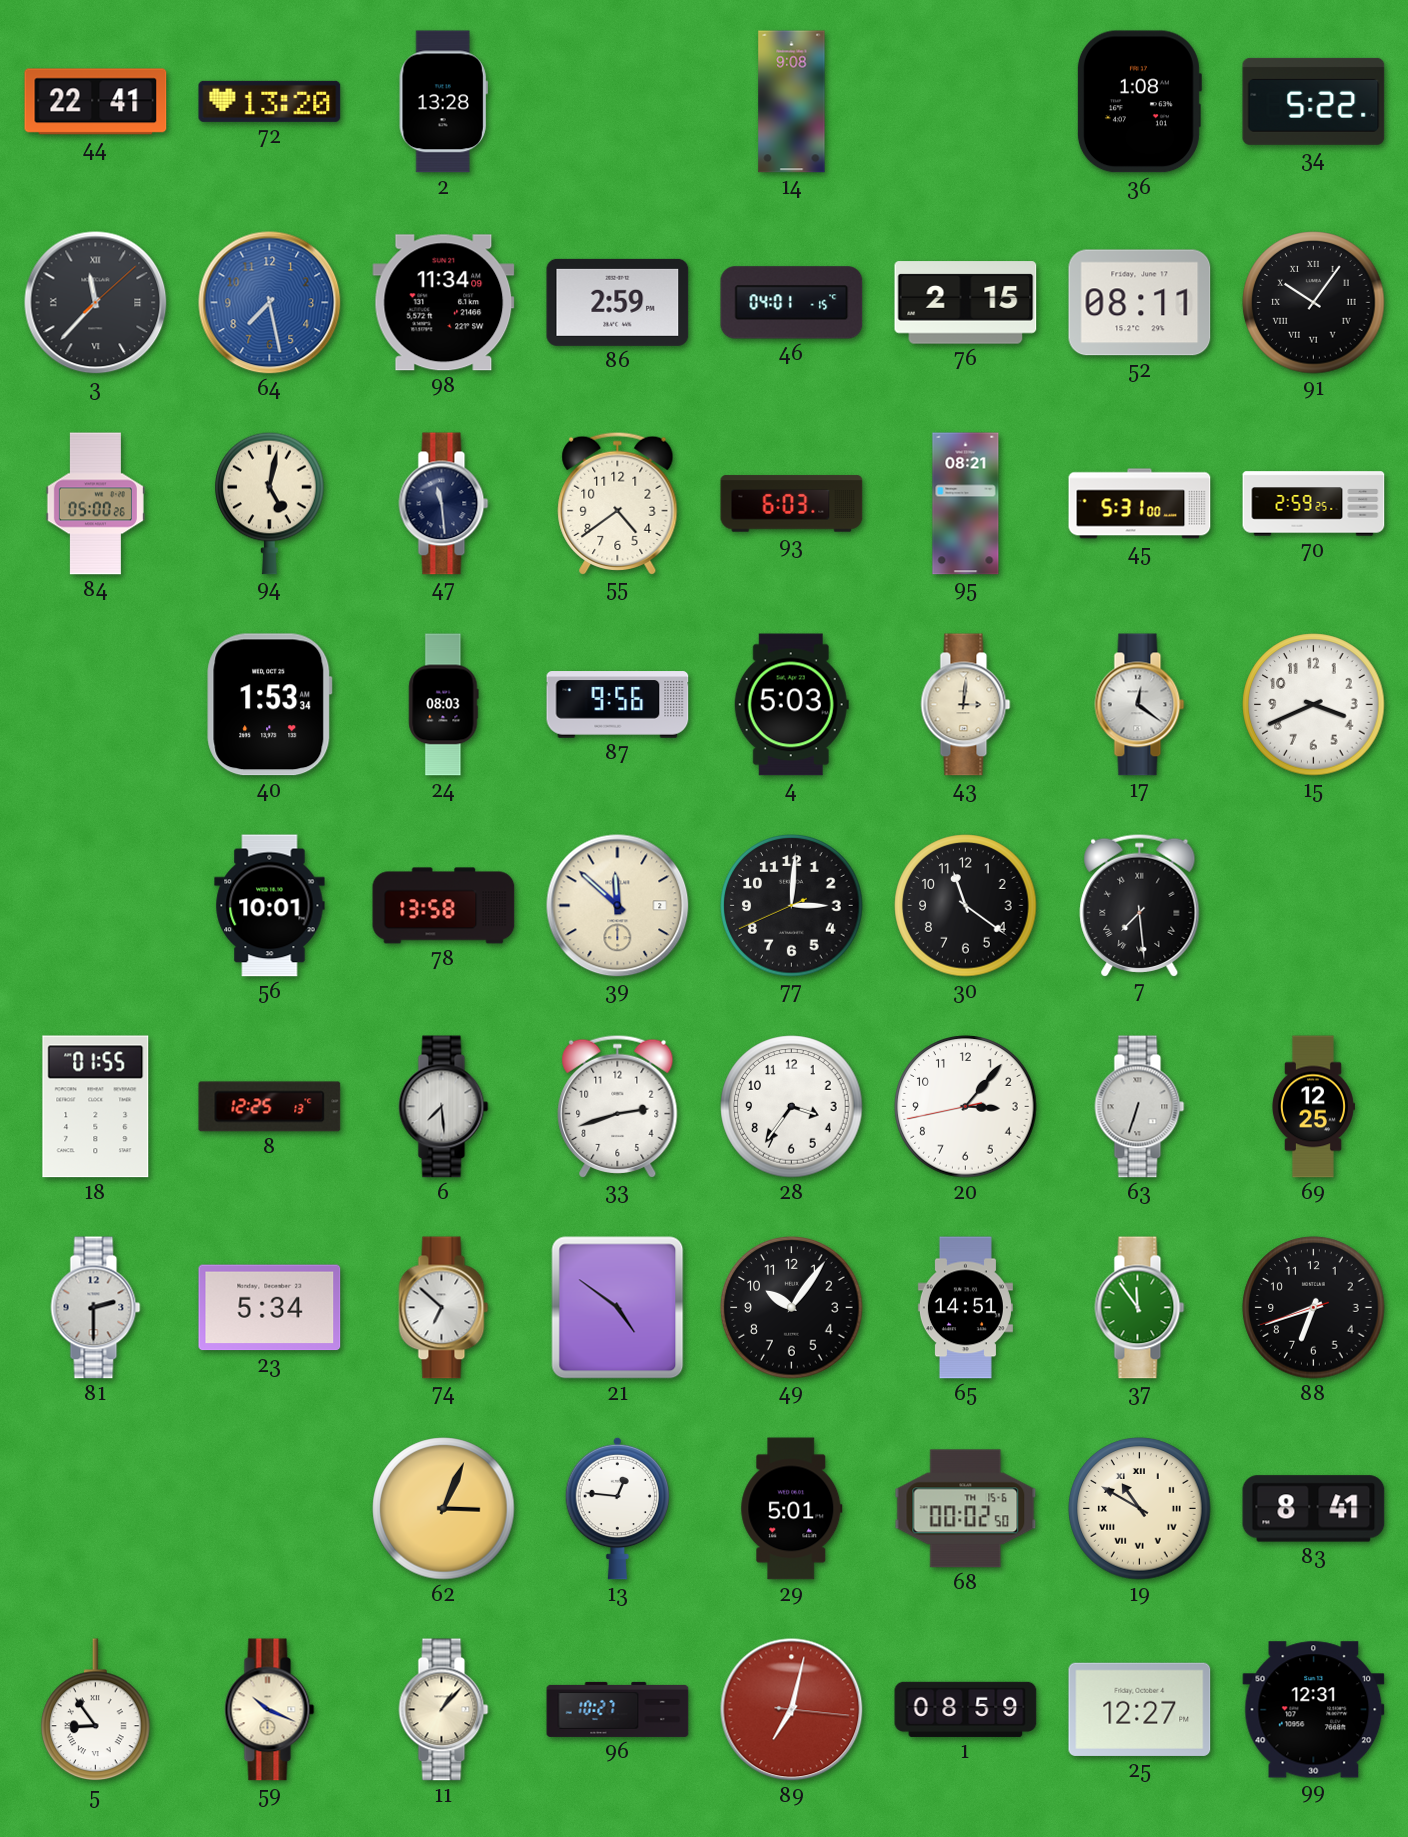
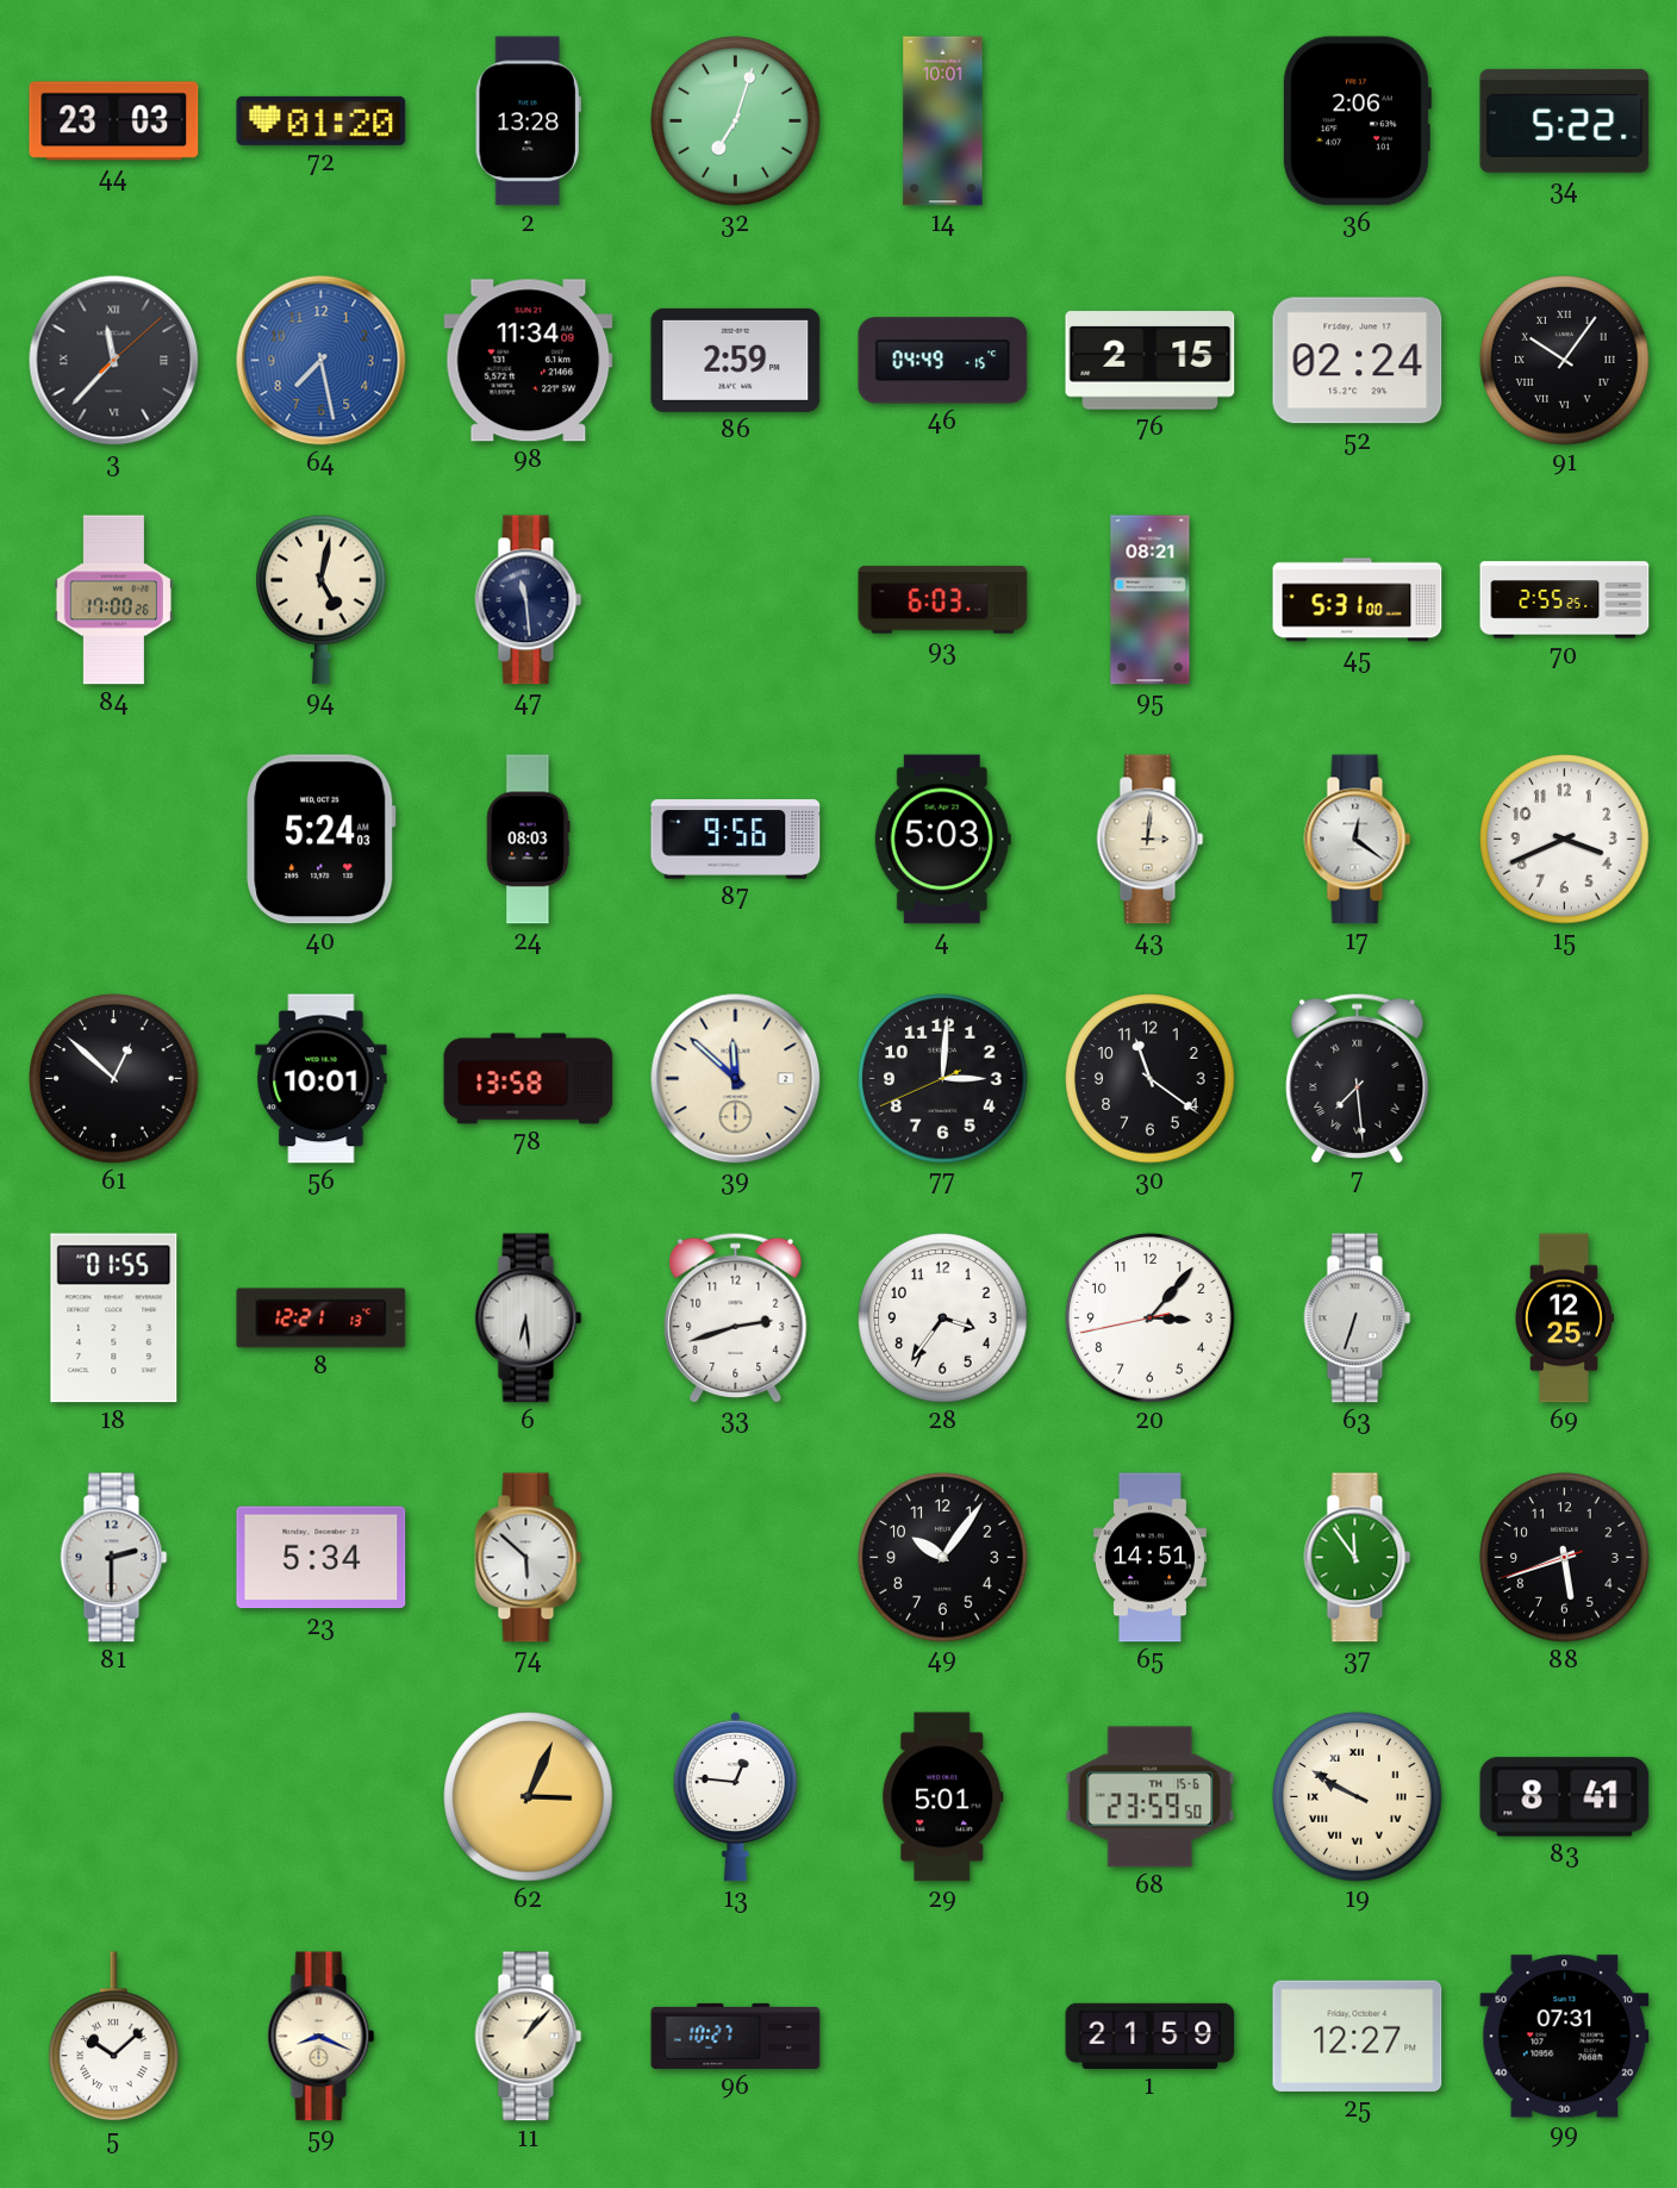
44: 22:41 -> 23:03 (114, 121)
72: 13:20 -> 01:20 (322, 120)
32: none -> 7:03 (736, 121)
14: 9:08 -> 10:01 (943, 121)
36: 1:08 -> 2:06 (1357, 121)
46: 04:01 -> 04:49 (943, 361)
52: 08:11 -> 02:24 (1358, 361)
84: 05:00 -> 17:00 (113, 600)
55: 4:39 -> none (618, 503)
70: 2:59 -> 2:55 (1565, 600)
40: 1:53 -> 5:24 (322, 840)
61: none -> 12:52 (114, 1079)
8: 12:25 -> 12:21 (322, 1319)
6: 7:29 -> 6:29 (529, 1319)
74: 6:52 -> 5:52 (529, 1558)
21: 4:51 -> none (618, 1308)
88: 6:41 -> 5:41 (1565, 1558)
68: 00:02 -> 23:59 (1151, 1797)
19: 10:50 -> 9:50 (1358, 1797)
5: 8:54 -> 10:08 (114, 2037)
59: 10:19 -> 8:19 (322, 2037)
89: 7:02 -> none (792, 1710)
1: 08:59 -> 21:59 (1151, 2036)
99: 12:31 -> 07:31 (1565, 2037)
